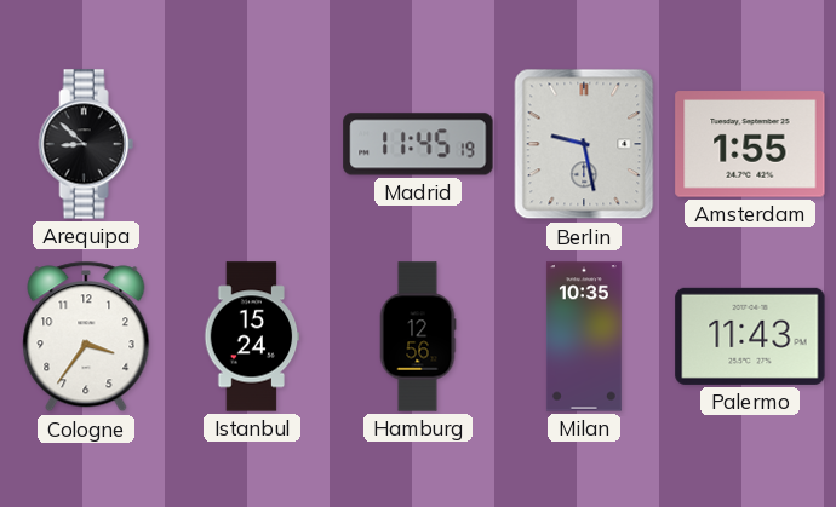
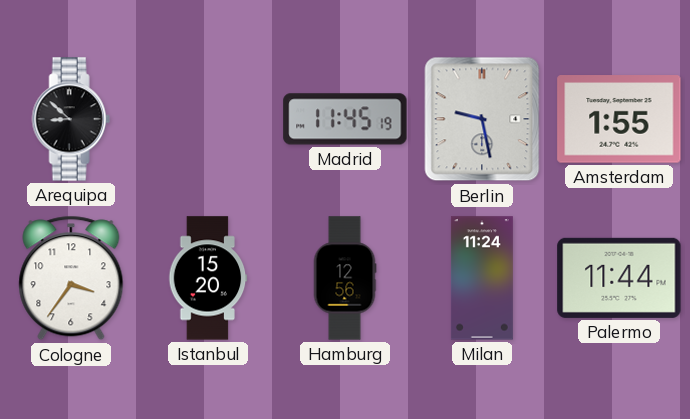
Istanbul: 15:24 -> 15:20 (208, 278)
Milan: 10:35 -> 11:24 (482, 278)
Palermo: 11:43 -> 11:44 (619, 278)
